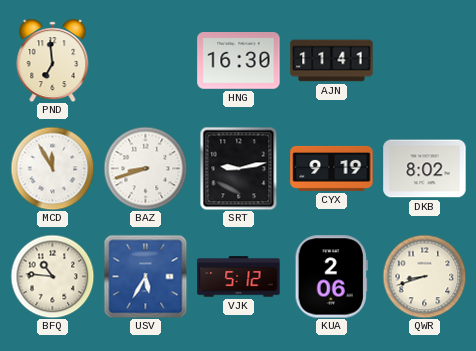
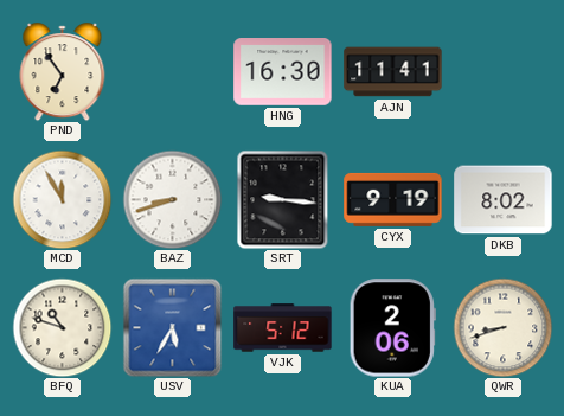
PND: 6:59 -> 6:54 (63, 72)
SRT: 9:13 -> 9:16 (283, 199)
BFQ: 10:46 -> 10:48 (62, 327)
